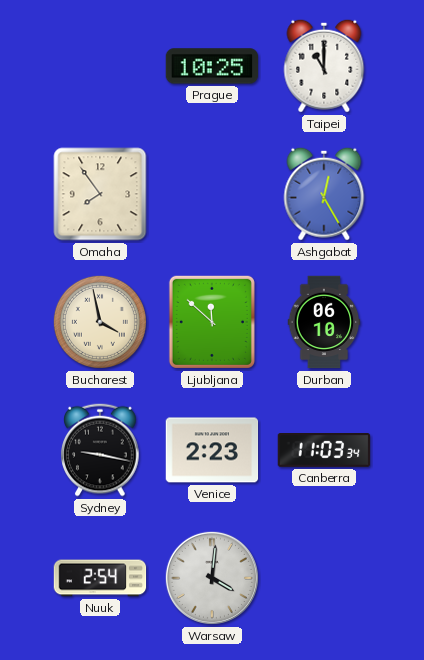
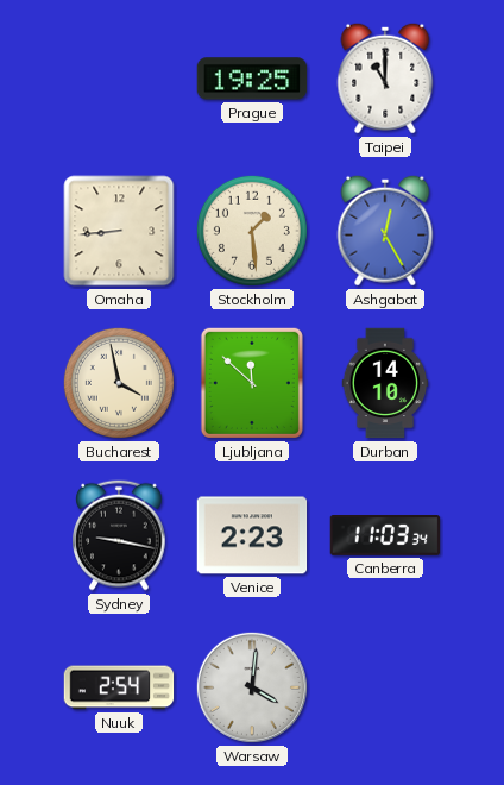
Prague: 10:25 -> 19:25 (252, 78)
Omaha: 7:54 -> 8:44 (119, 231)
Stockholm: none -> 1:29 (252, 231)
Durban: 06:10 -> 14:10 (385, 383)
